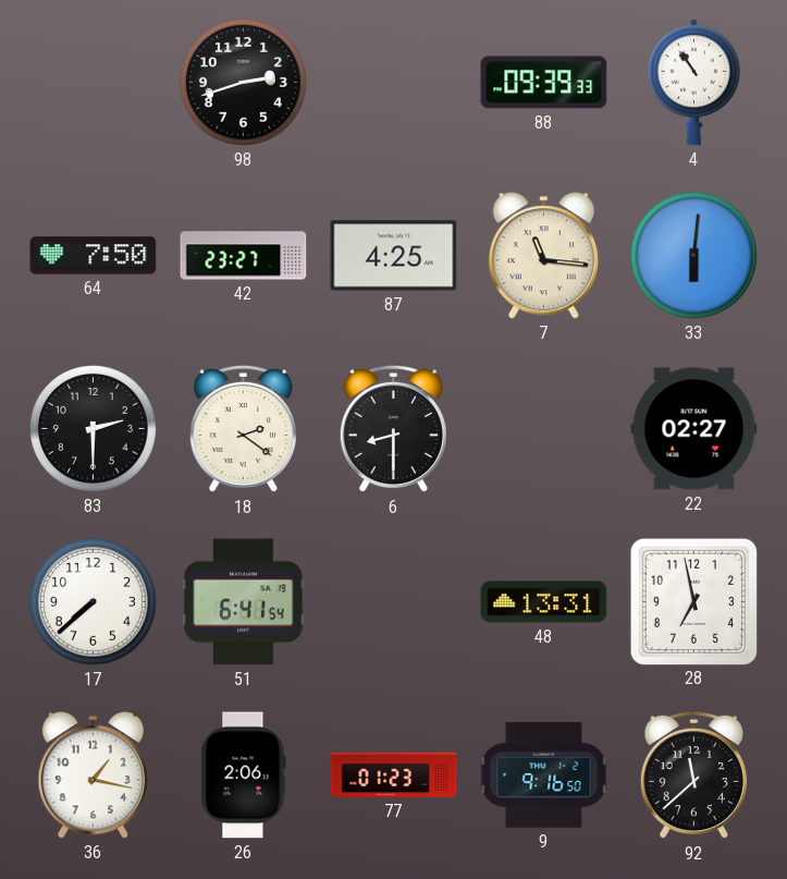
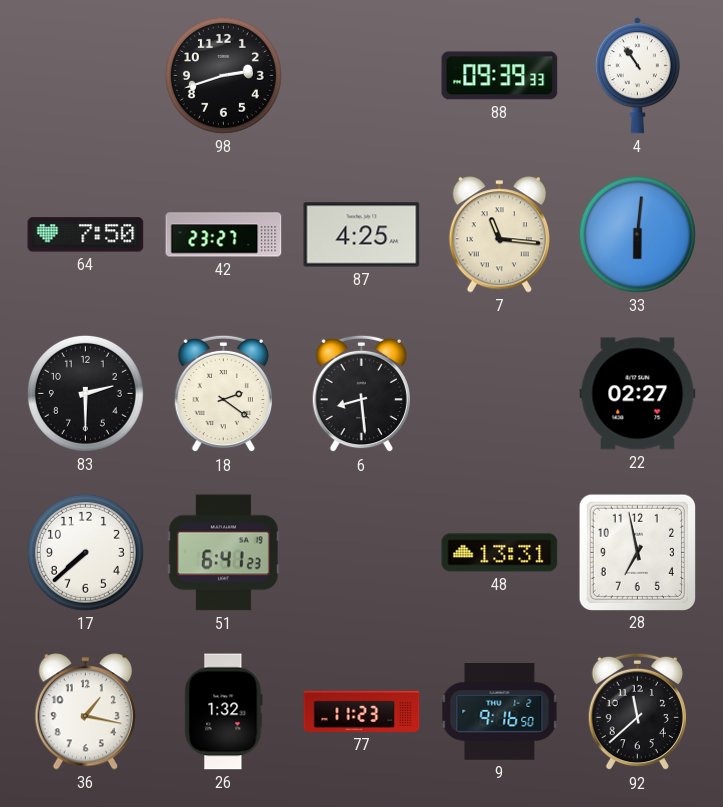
6: 8:30 -> 8:29 (361, 394)
51: 6:41:54 -> 6:41:23 (223, 553)
26: 2:06 -> 1:32 (224, 712)
77: 01:23 -> 11:23 (362, 711)
